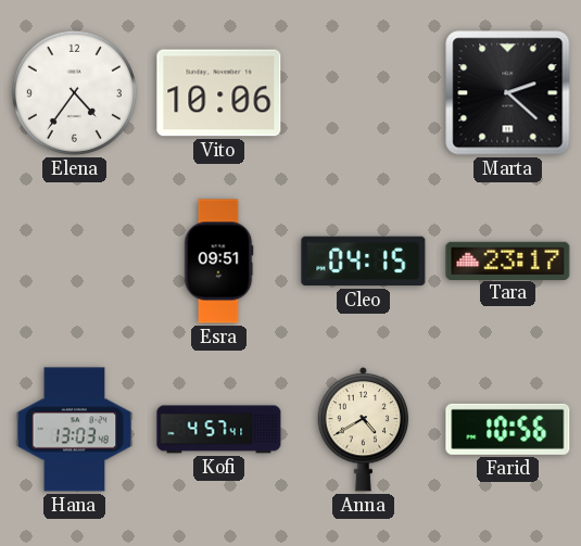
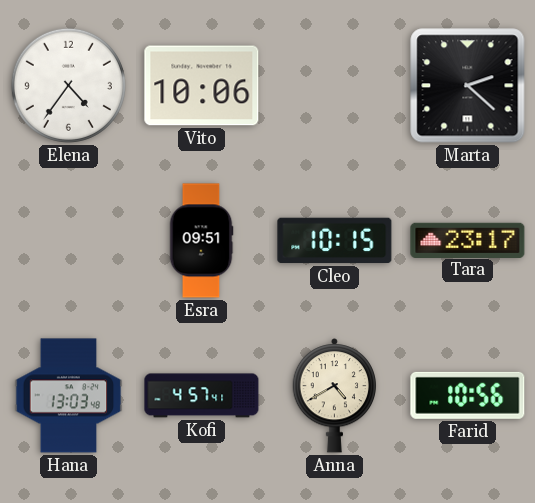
Cleo: 04:15 -> 10:15 (335, 241)
